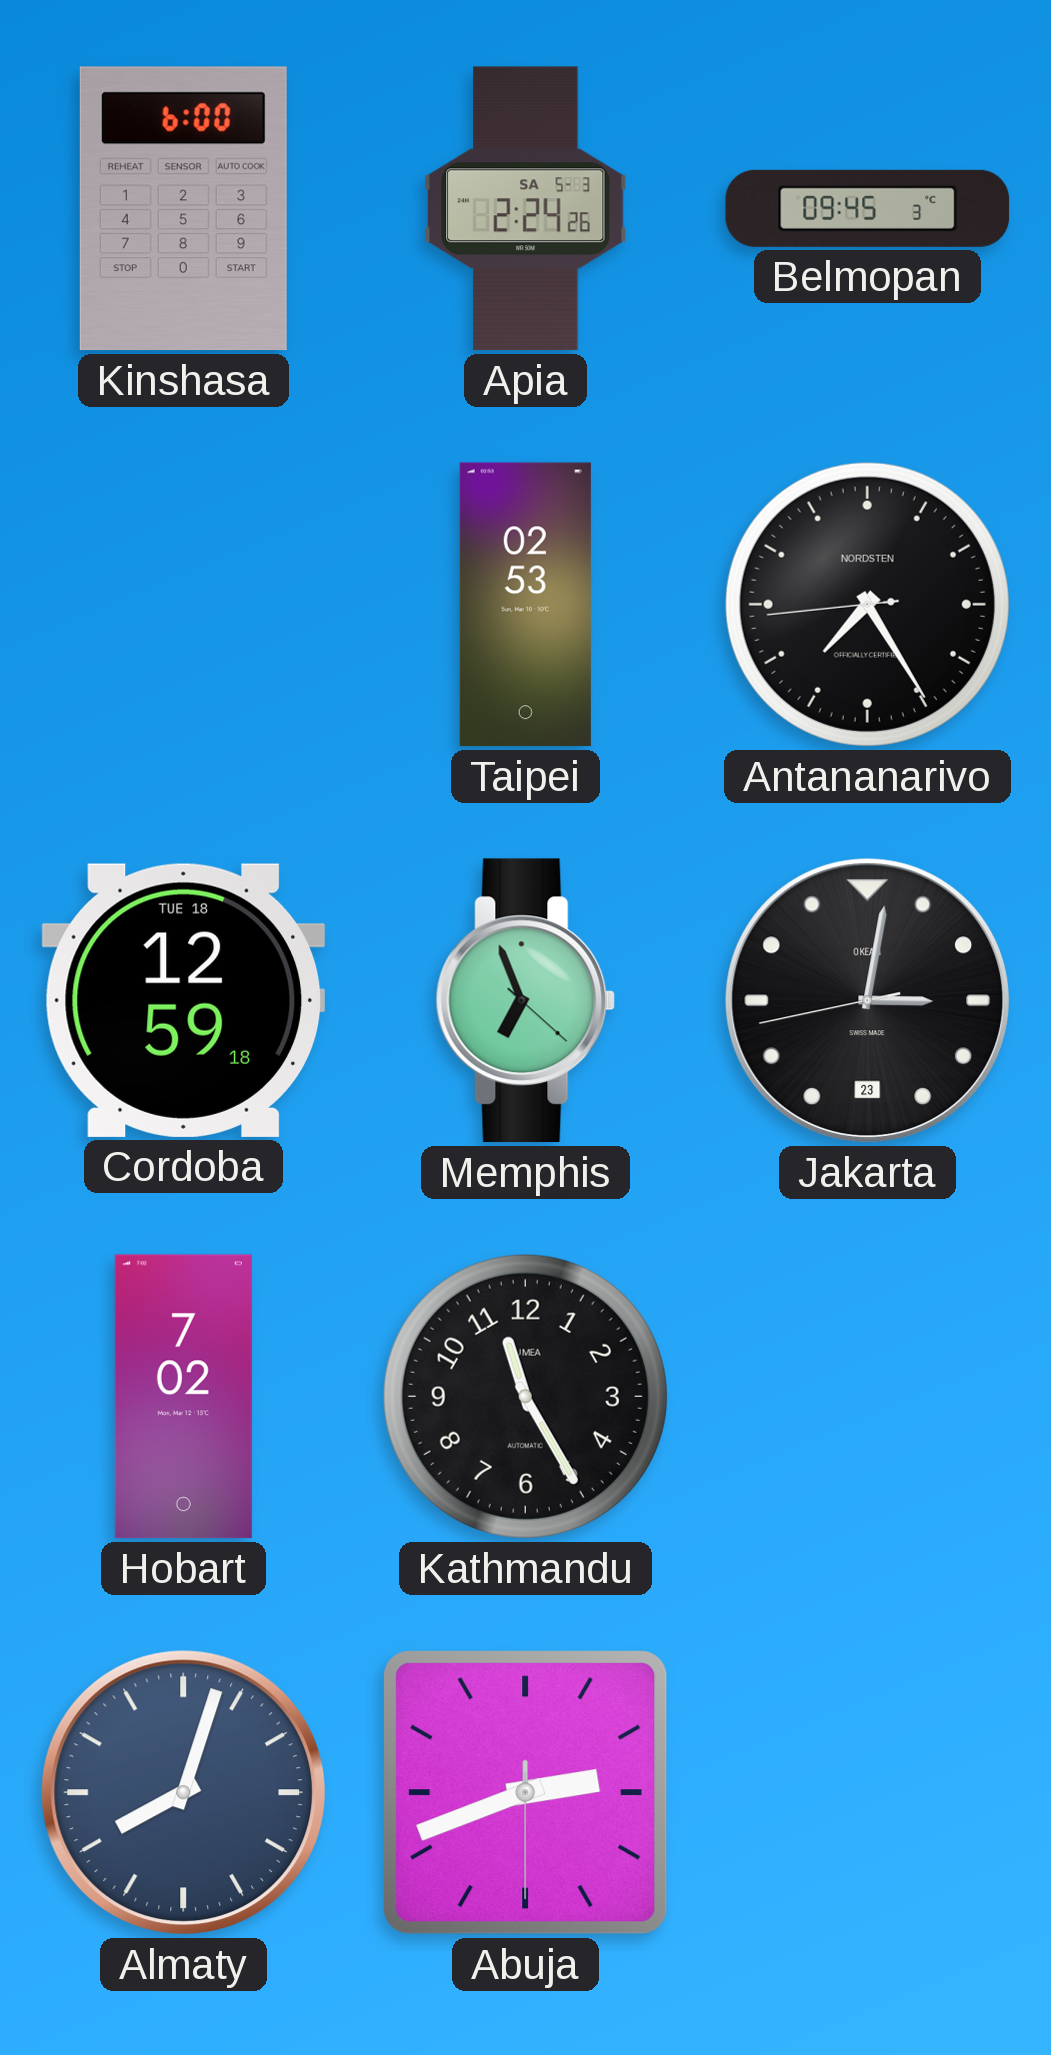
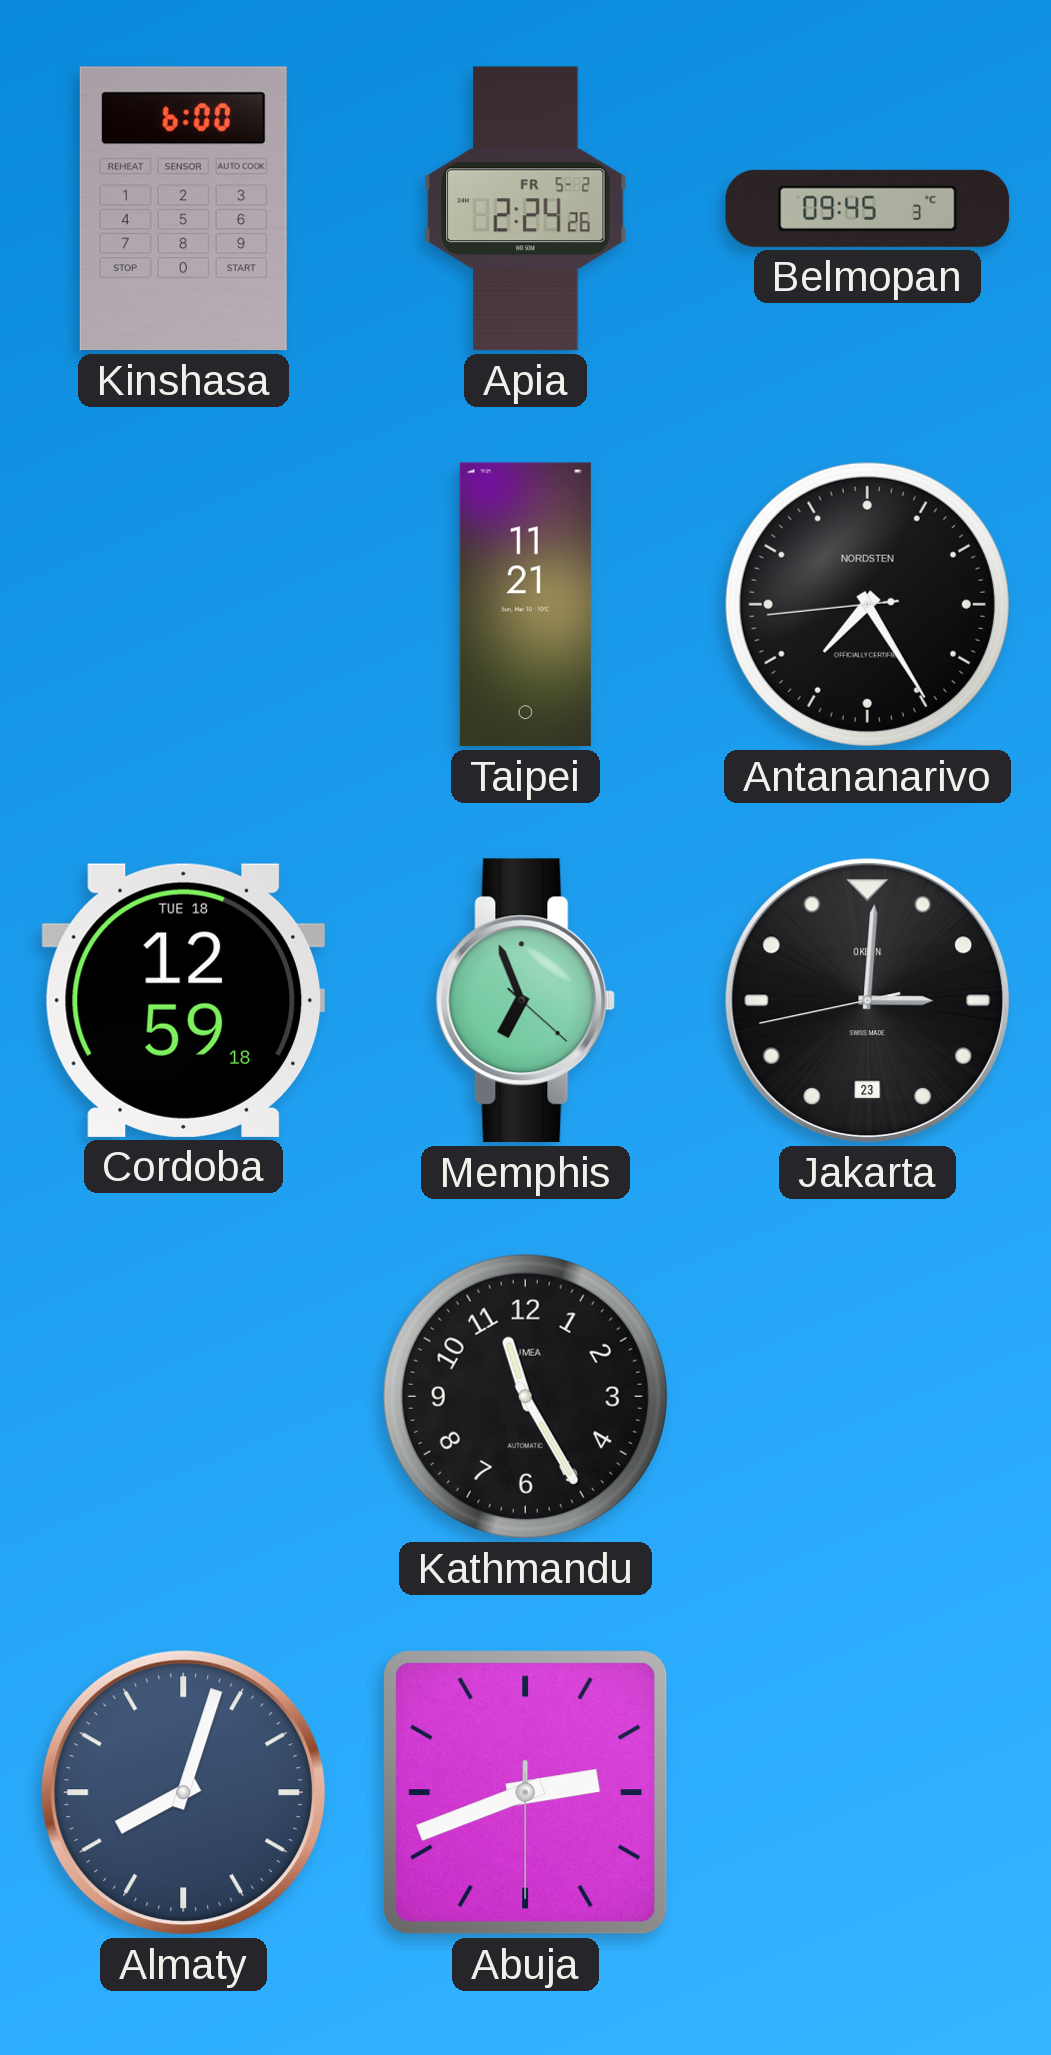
Apia date: SA 5-3 -> FR 5-2 (526, 209)
Taipei: 02:53 -> 11:21 (525, 605)
Jakarta: 3:01 -> 3:00 (868, 1001)
Hobart: 7:02 -> none (183, 1397)
